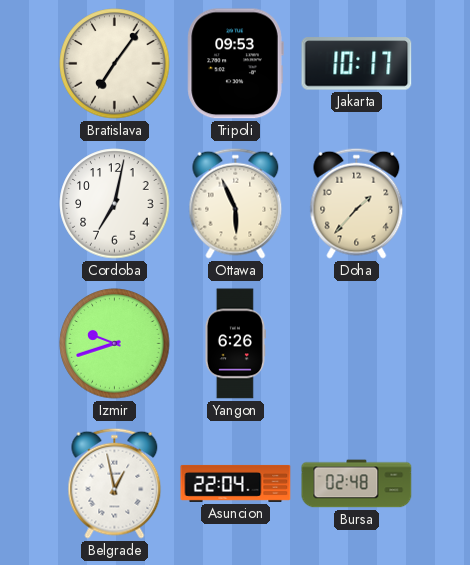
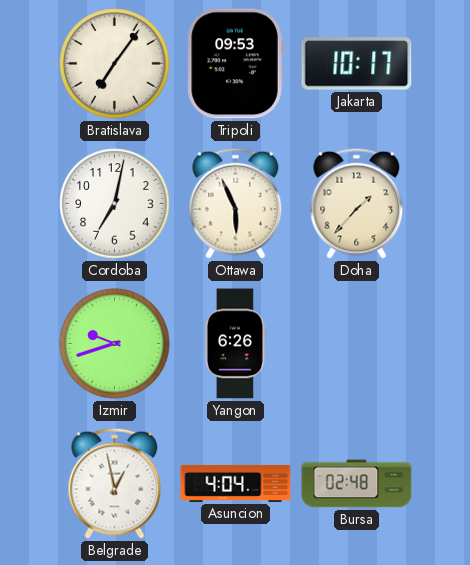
Asuncion: 22:04 -> 4:04 (236, 483)
